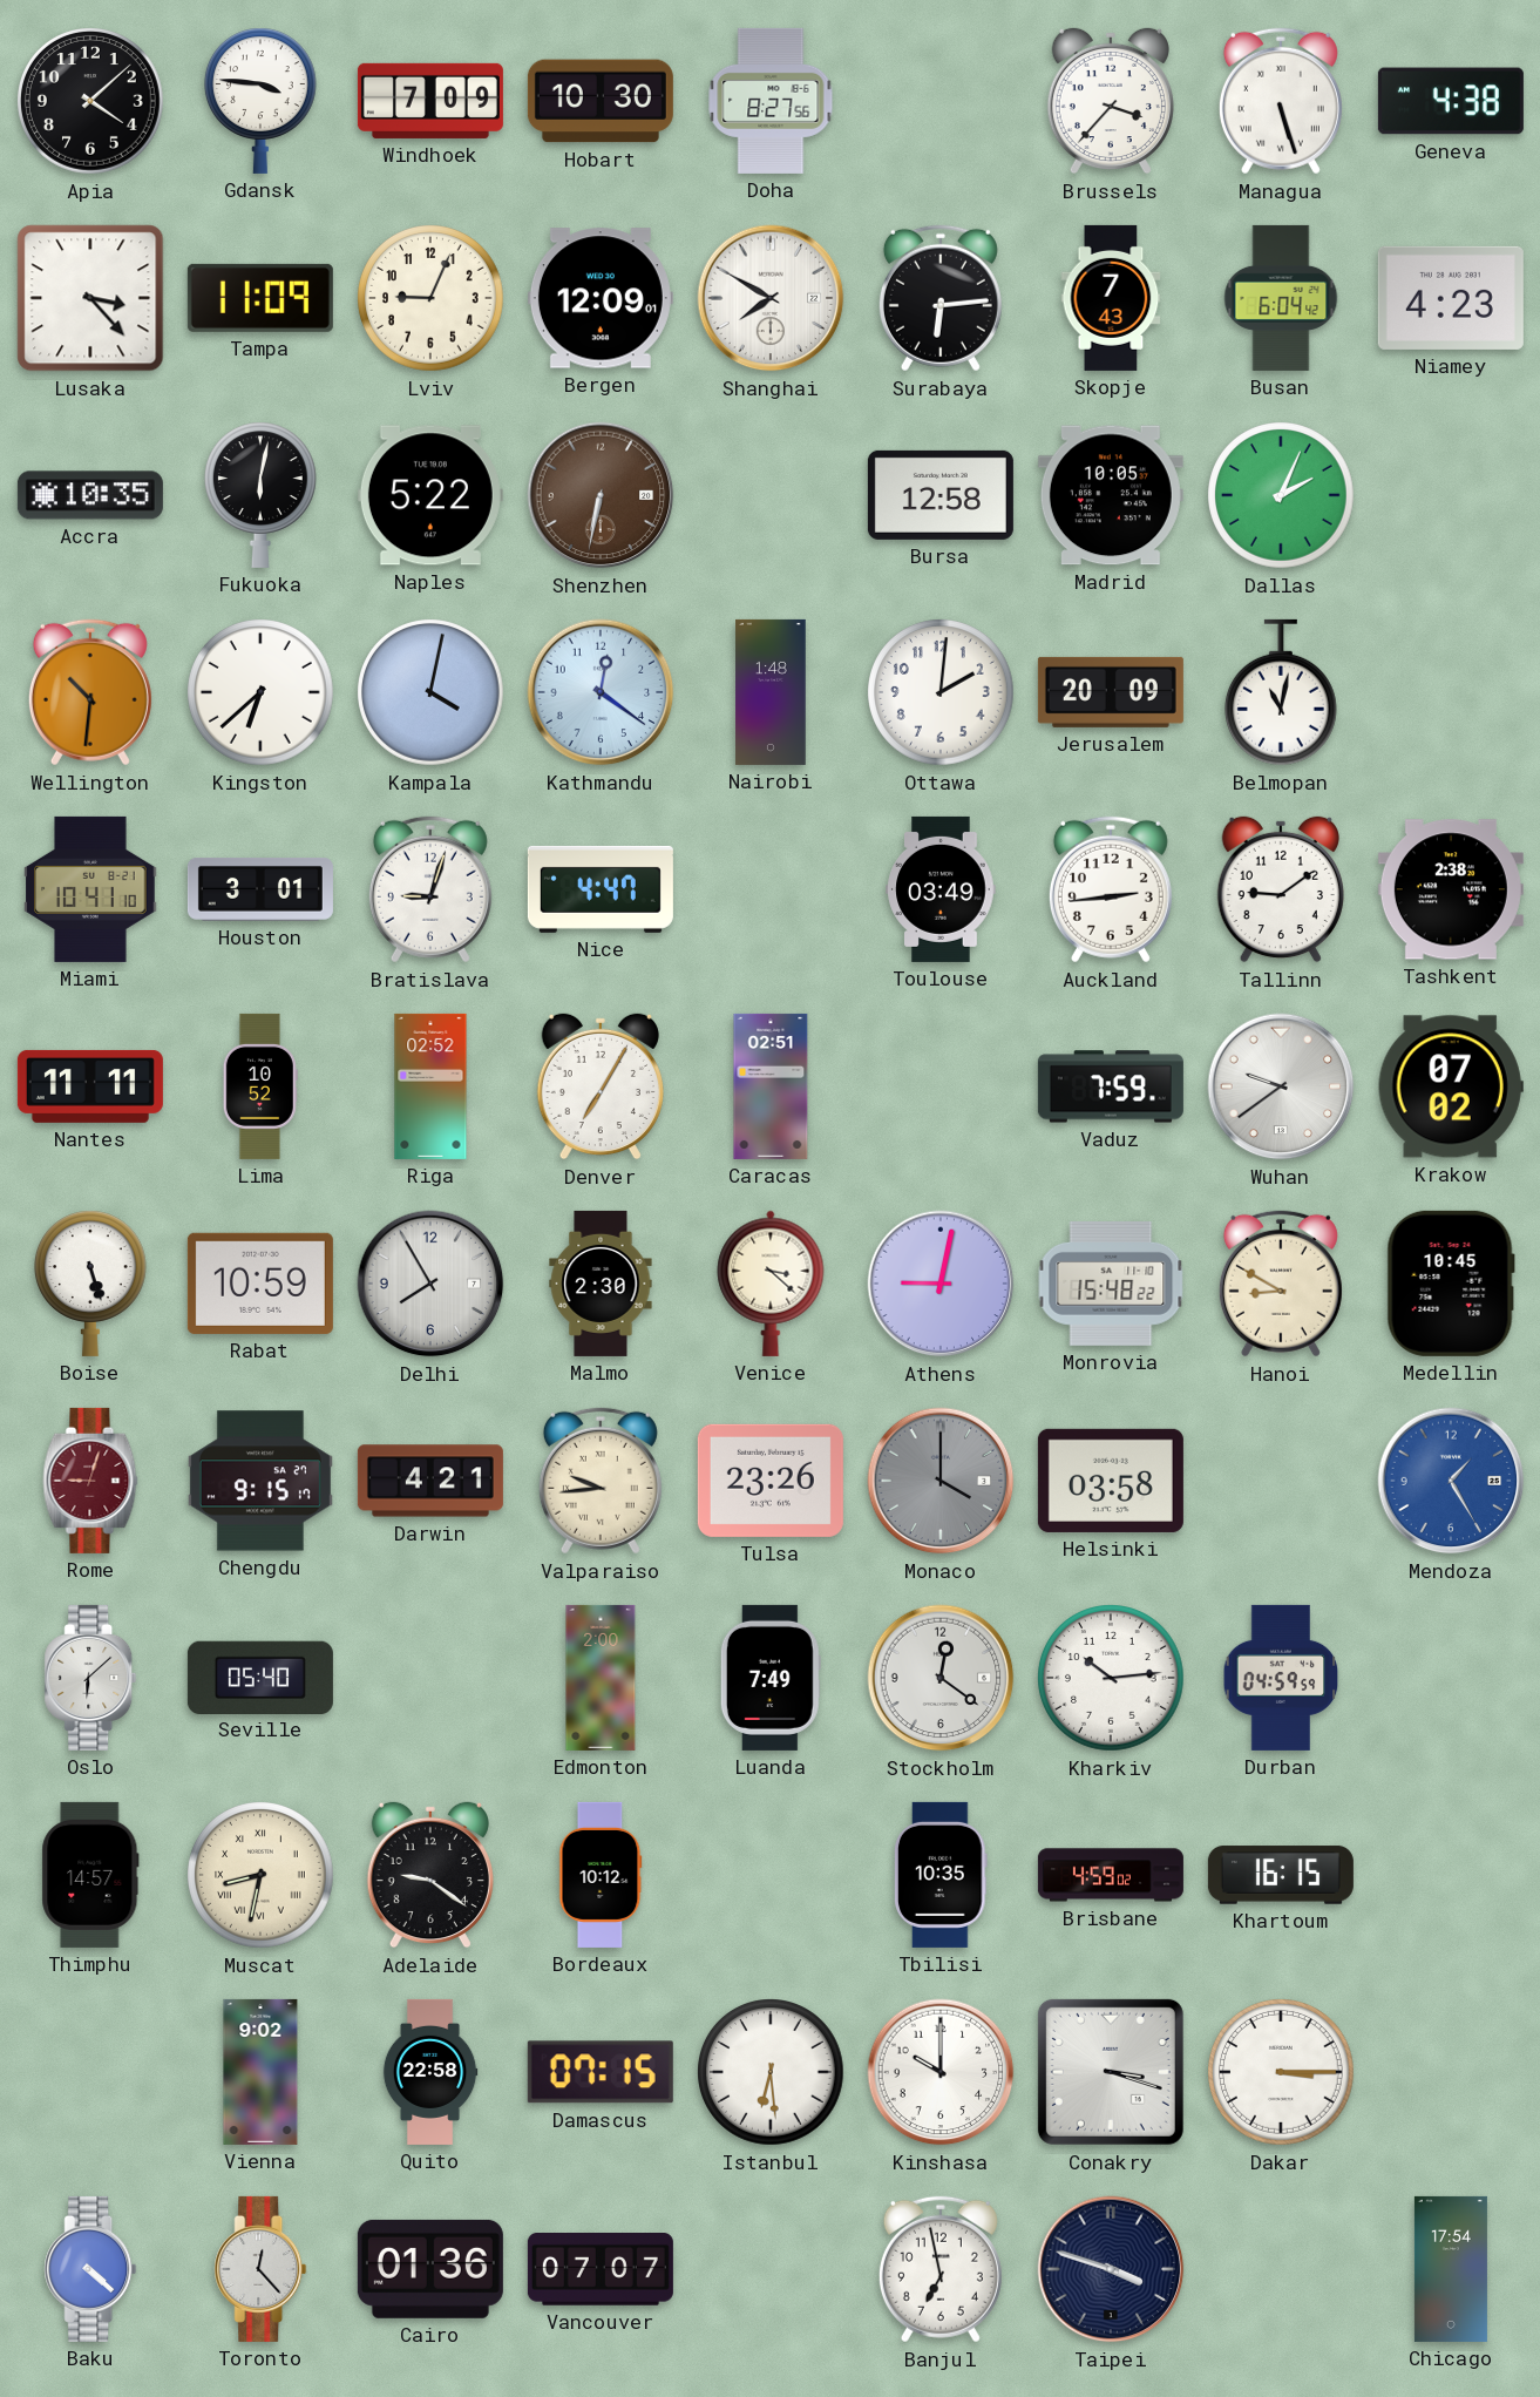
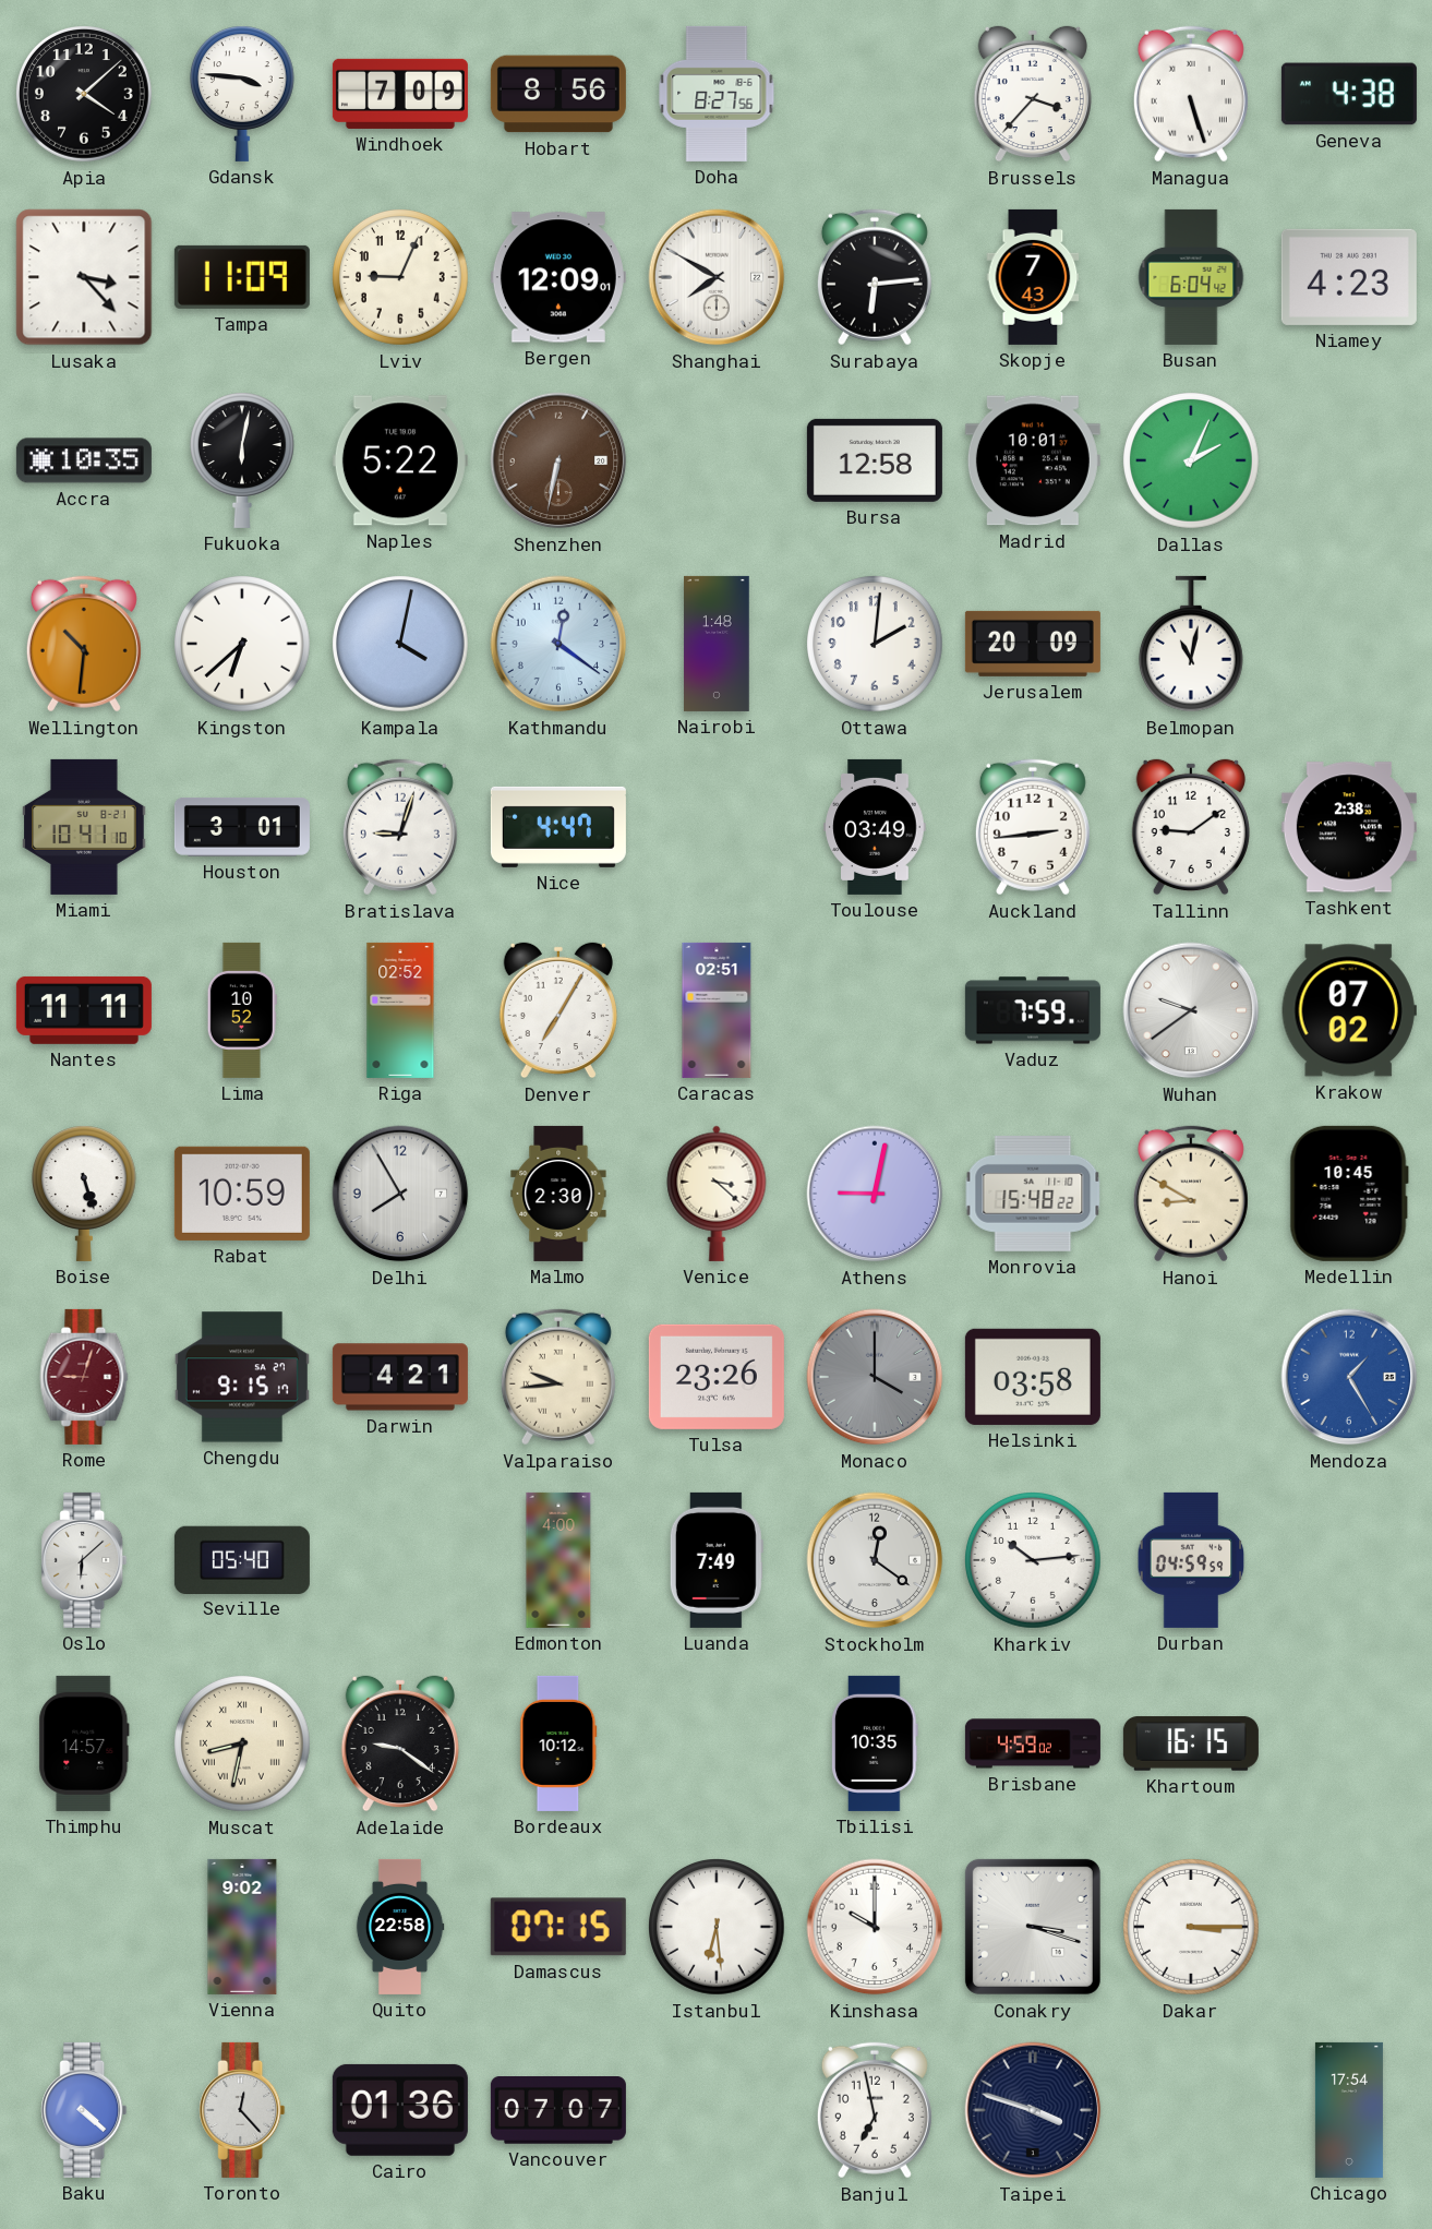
Hobart: 10:30 -> 8:56 (558, 94)
Madrid: 10:05 -> 10:01 (1033, 460)
Edmonton: 2:00 -> 4:00 (558, 1560)
